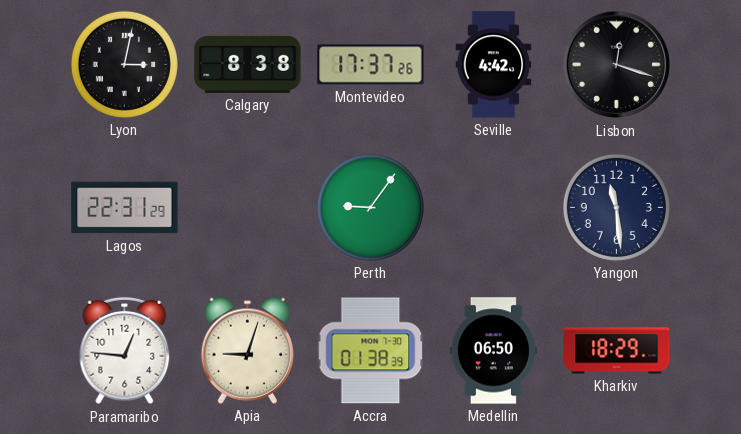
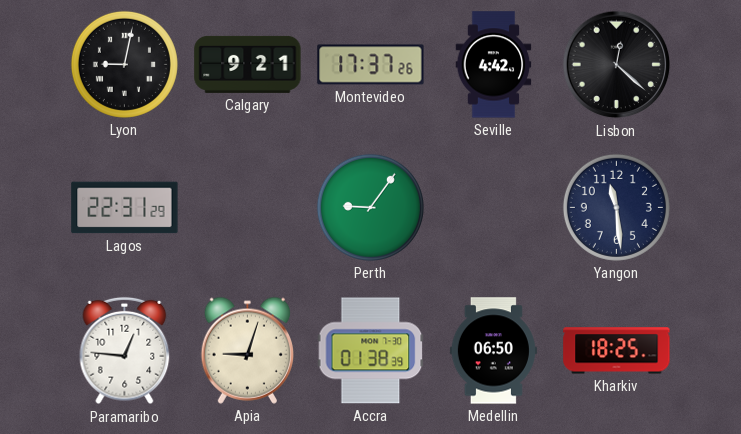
Lyon: 3:02 -> 9:02 (124, 64)
Calgary: 8:38 -> 9:21 (248, 64)
Lisbon: 12:18 -> 12:22 (617, 65)
Kharkiv: 18:29 -> 18:25 (617, 351)
